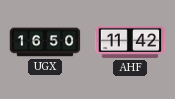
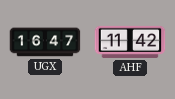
UGX: 16:50 -> 16:47 (45, 42)
